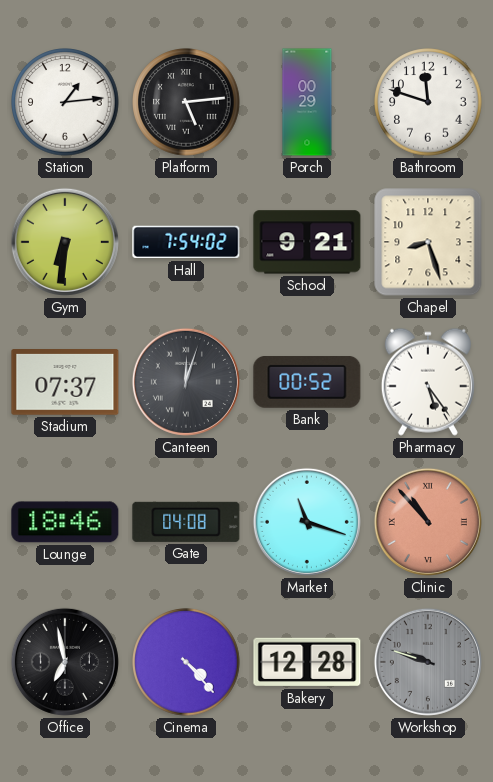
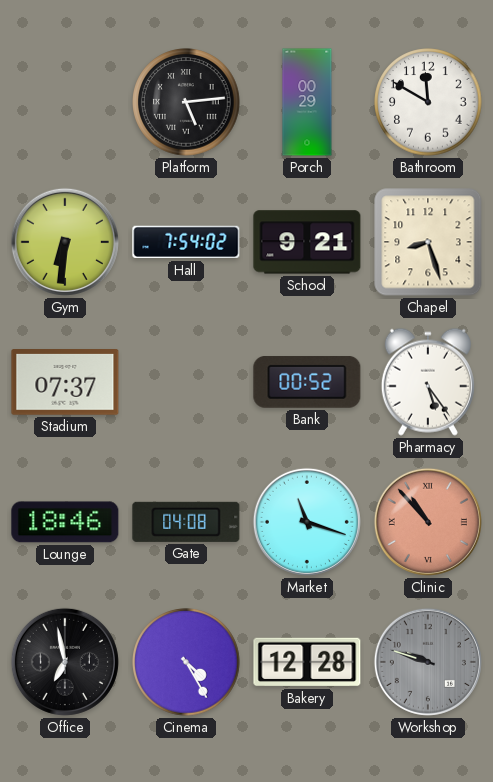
Station: 1:14 -> none (65, 102)
Bathroom: 11:48 -> 11:50 (428, 102)
Canteen: 12:03 -> none (186, 382)
Cinema: 4:23 -> 4:25 (186, 662)
